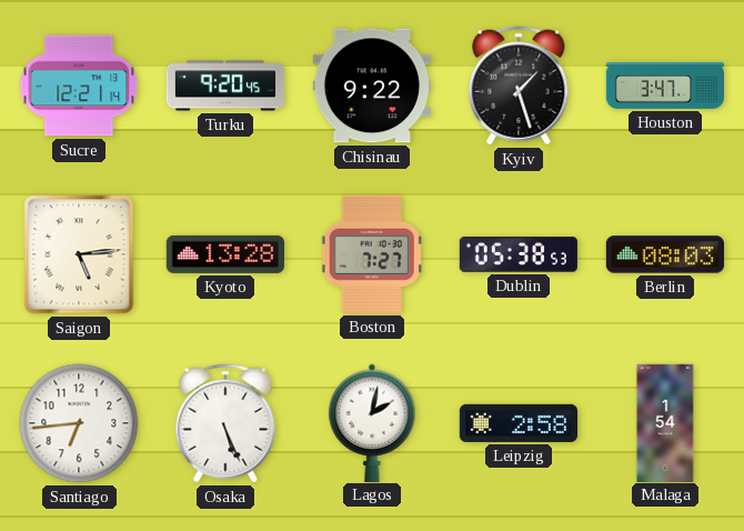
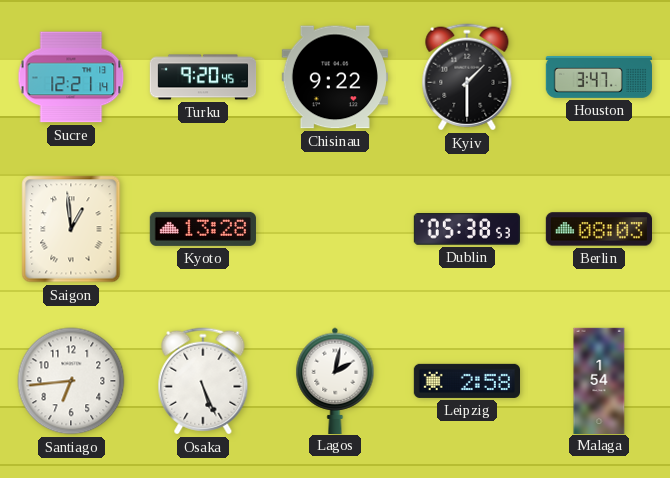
Kyiv: 1:27 -> 1:30 (467, 77)
Saigon: 5:14 -> 12:59 (71, 229)
Boston: 7:27 -> none (372, 254)
